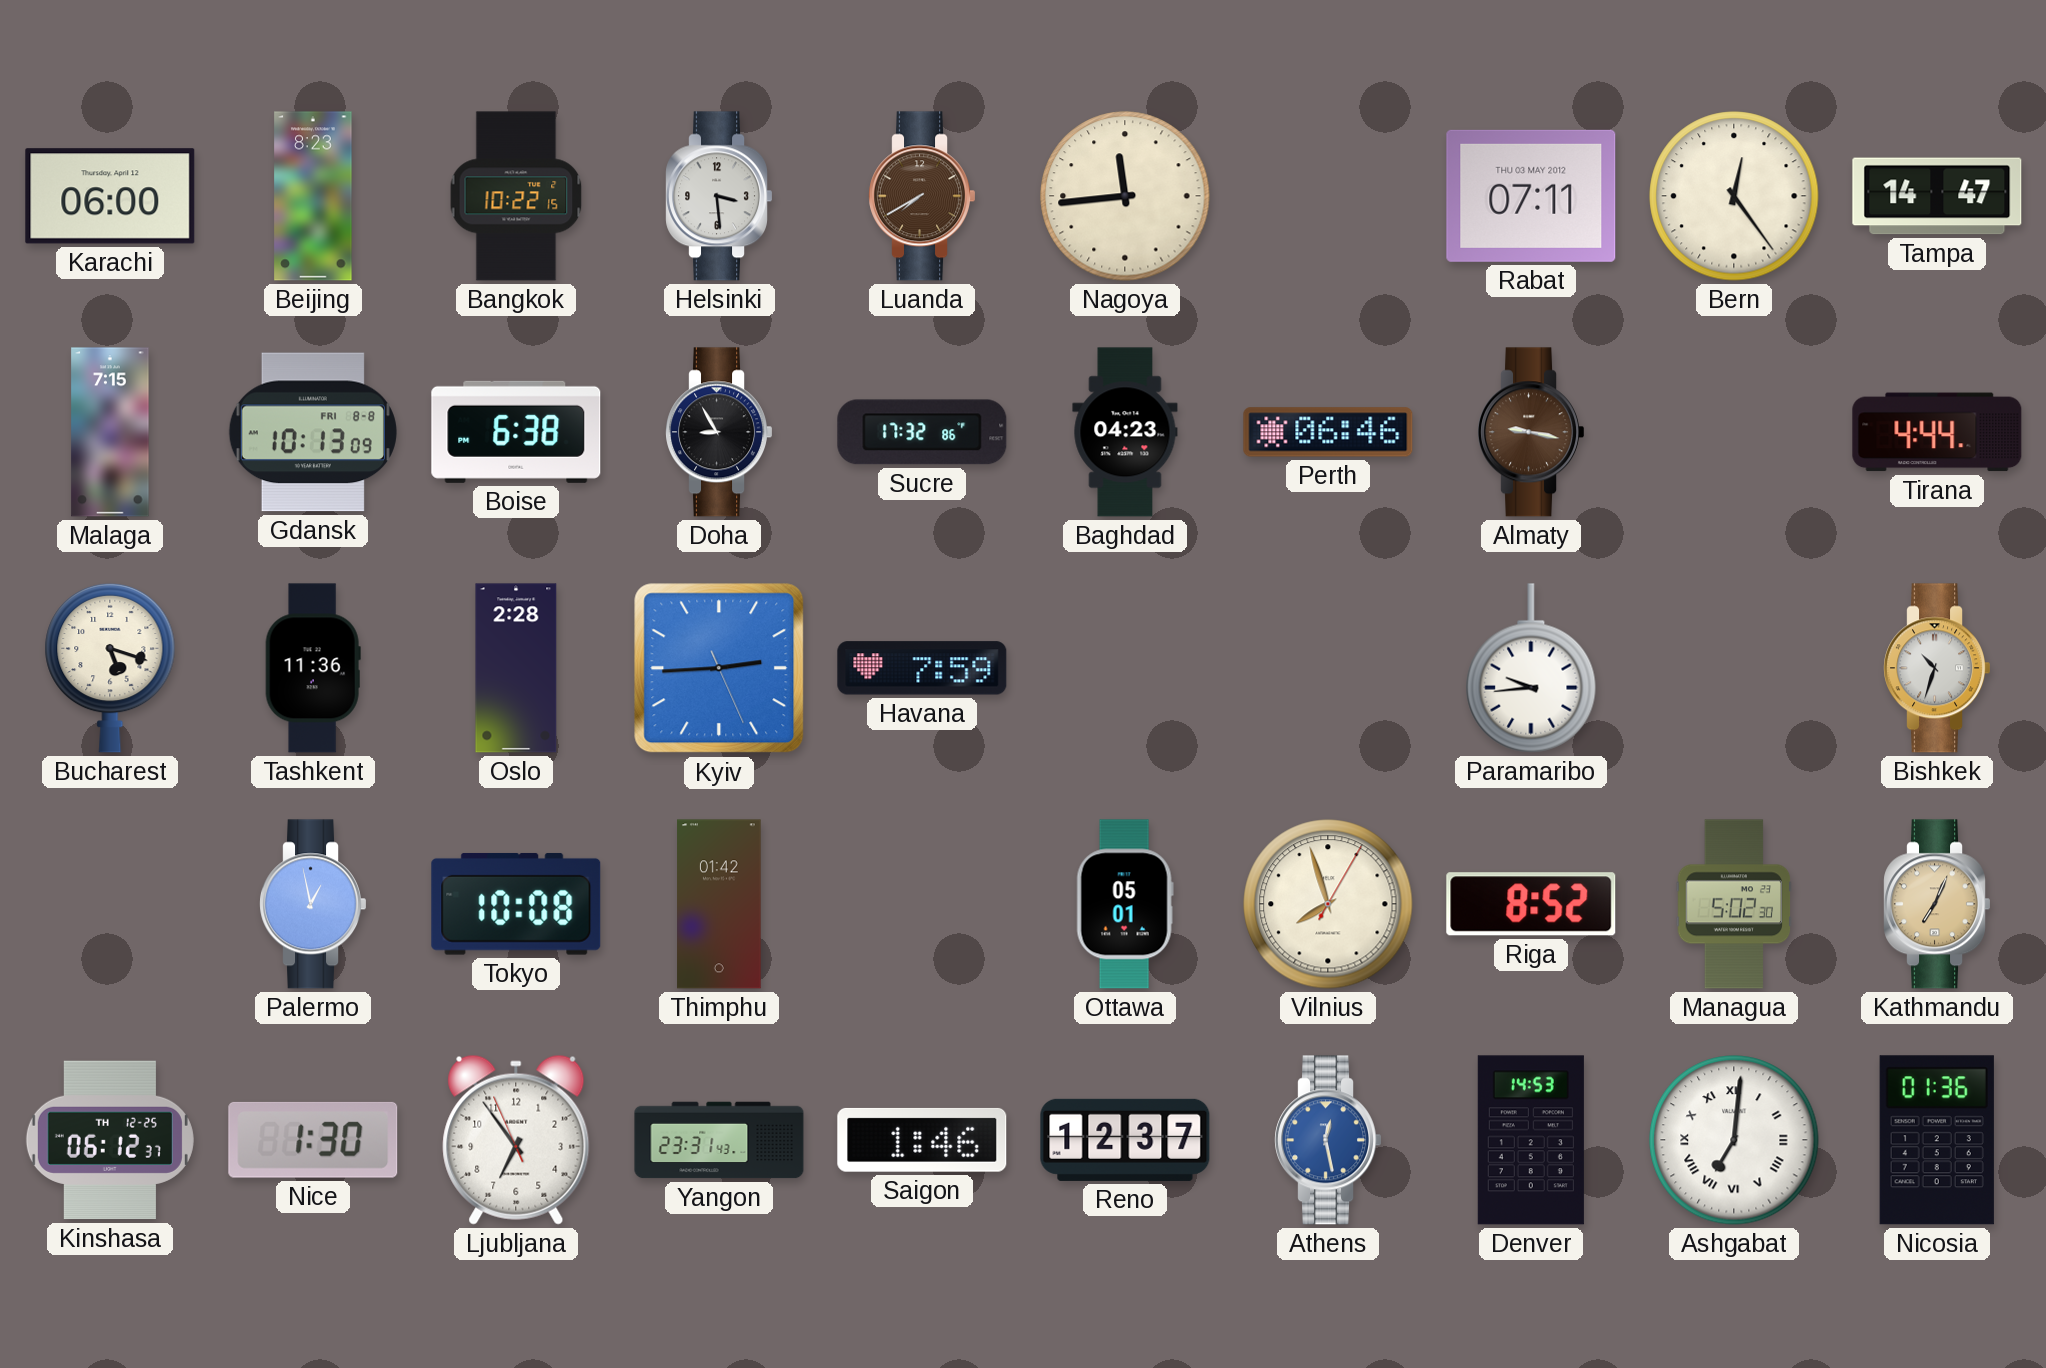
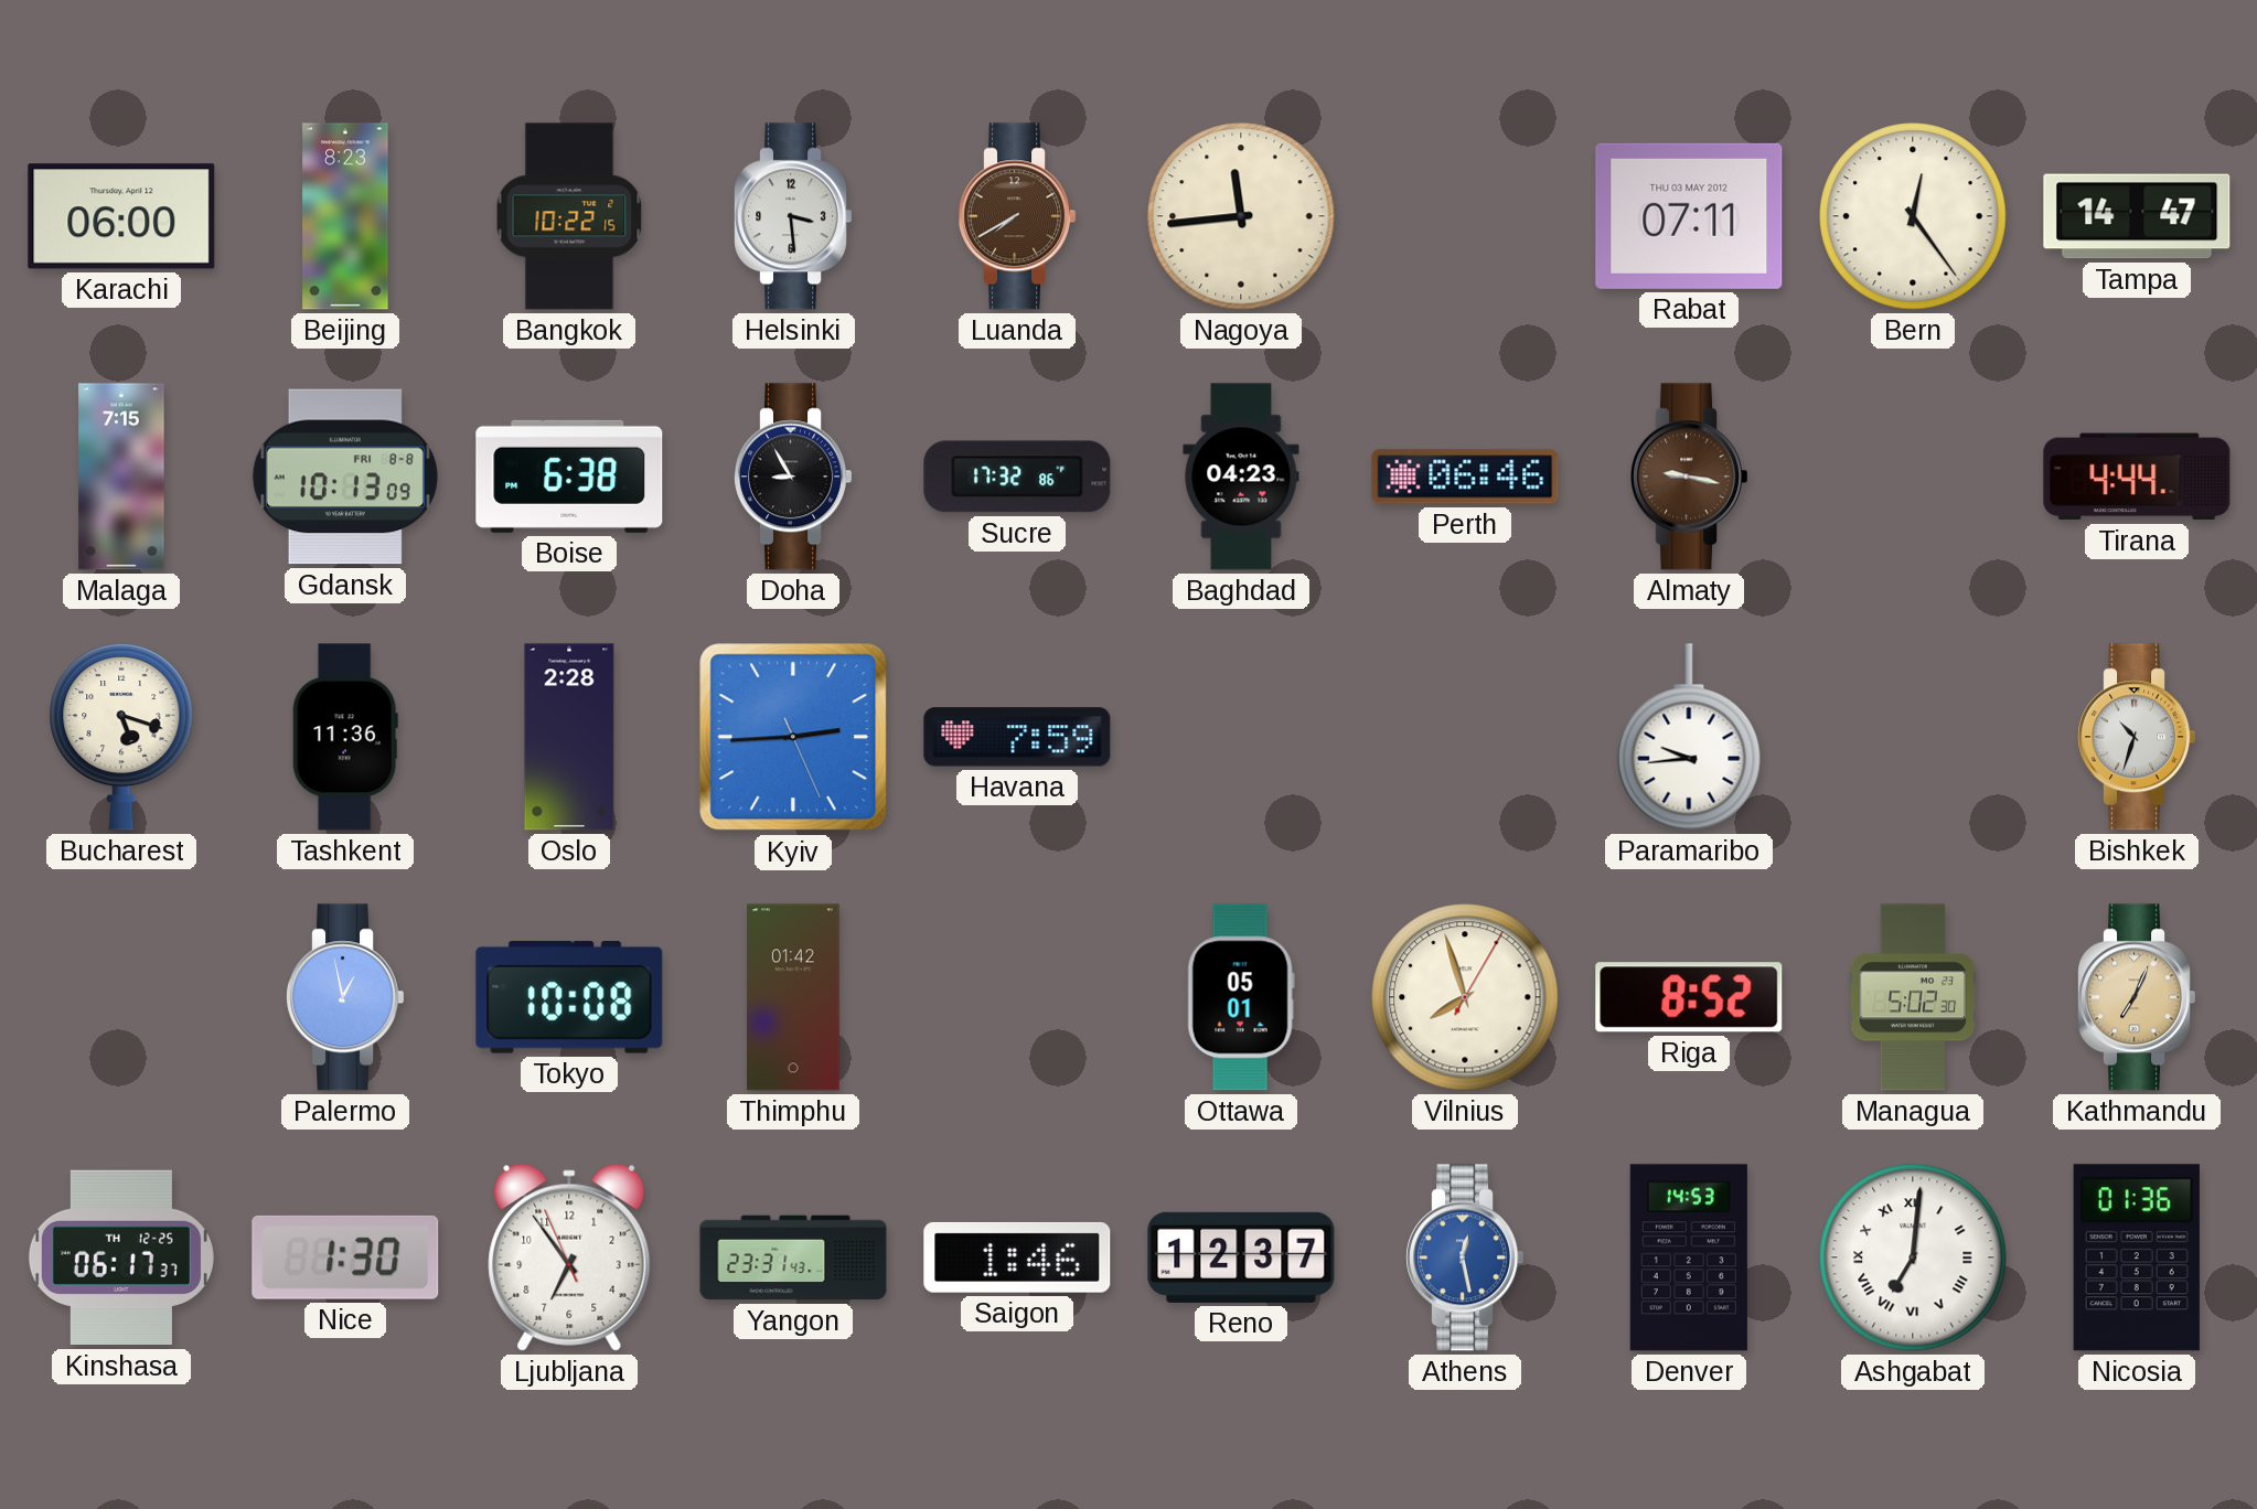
Kinshasa: 06:12 -> 06:17 (121, 1257)
